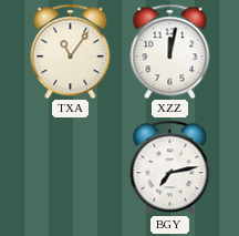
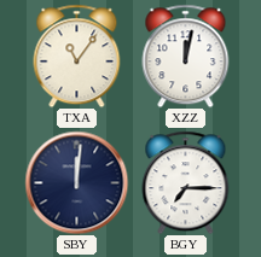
SBY: none -> 12:01 (76, 182)
BGY: 7:13 -> 7:15 (186, 182)
